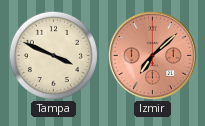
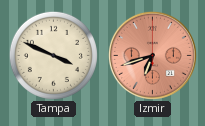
Izmir: 7:08 -> 6:42 (152, 55)
